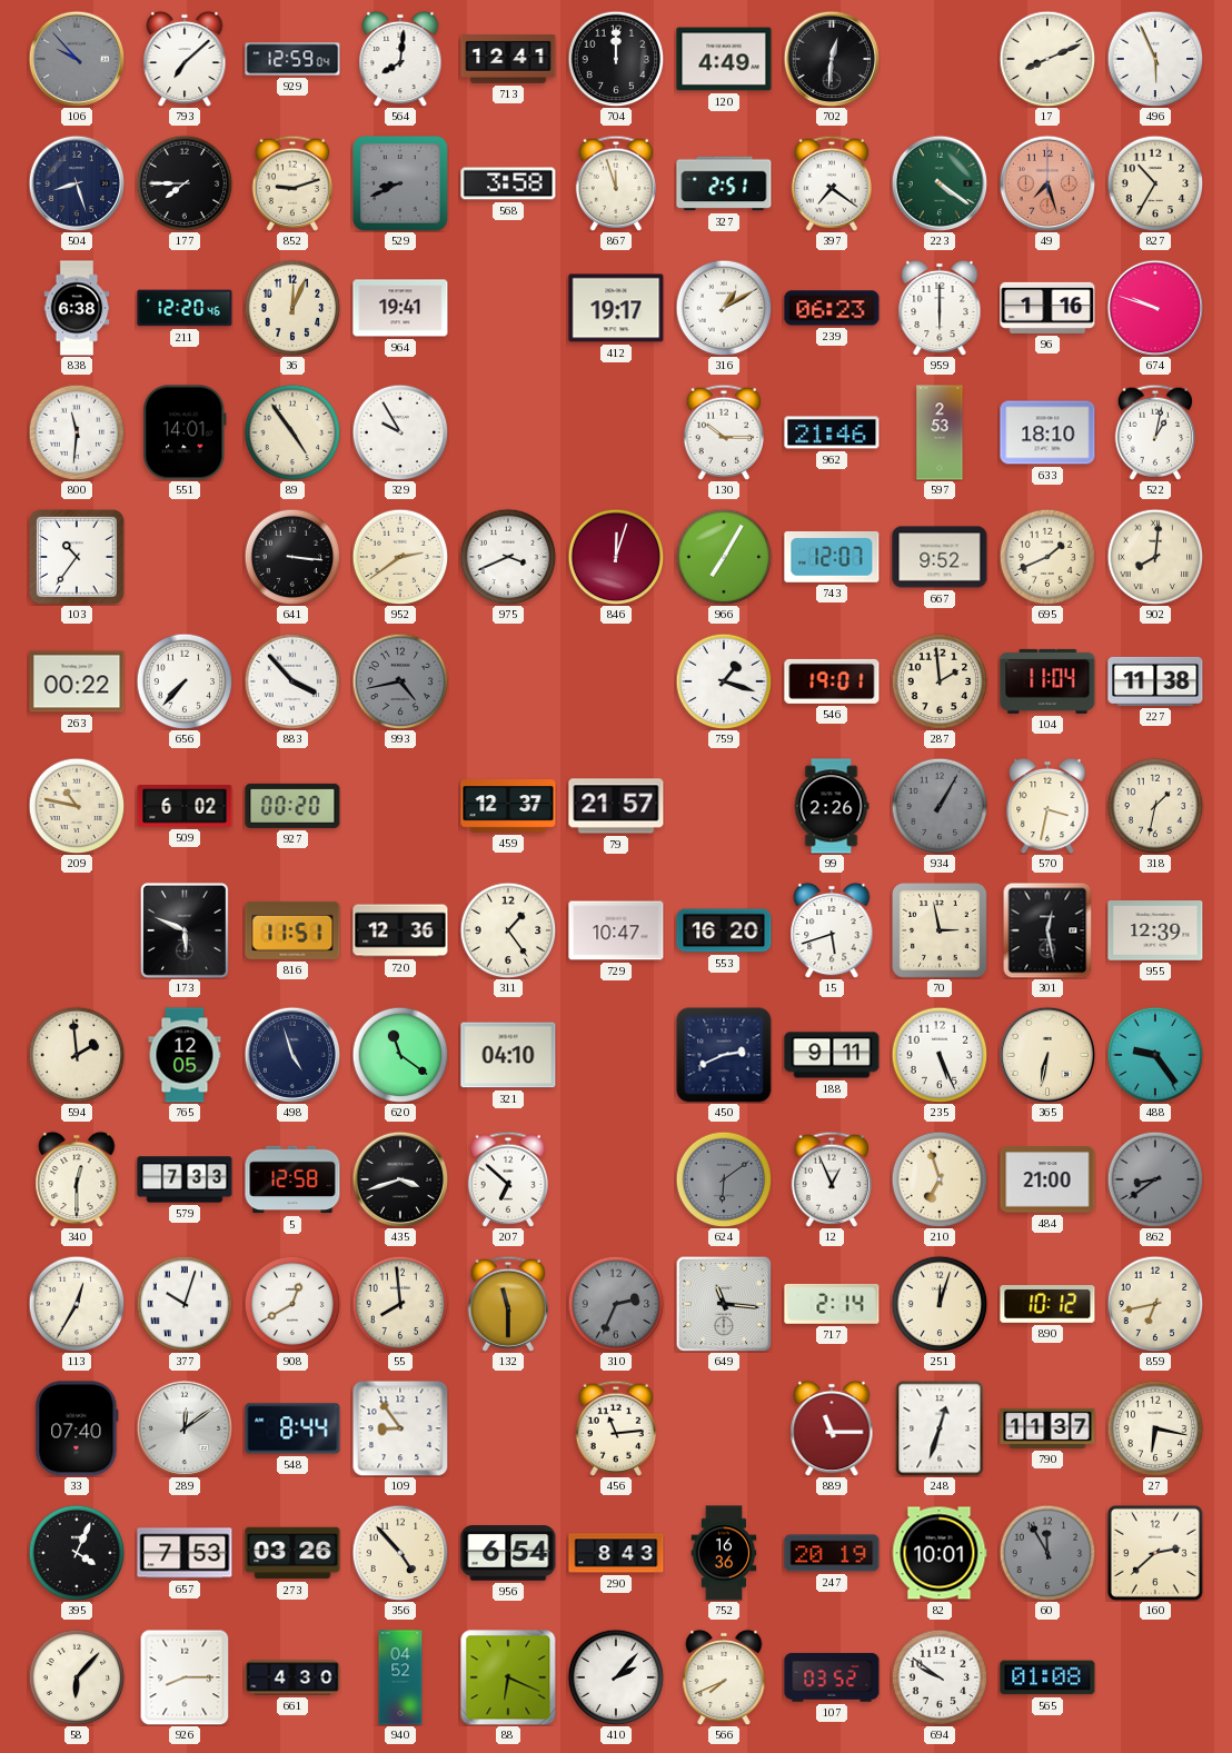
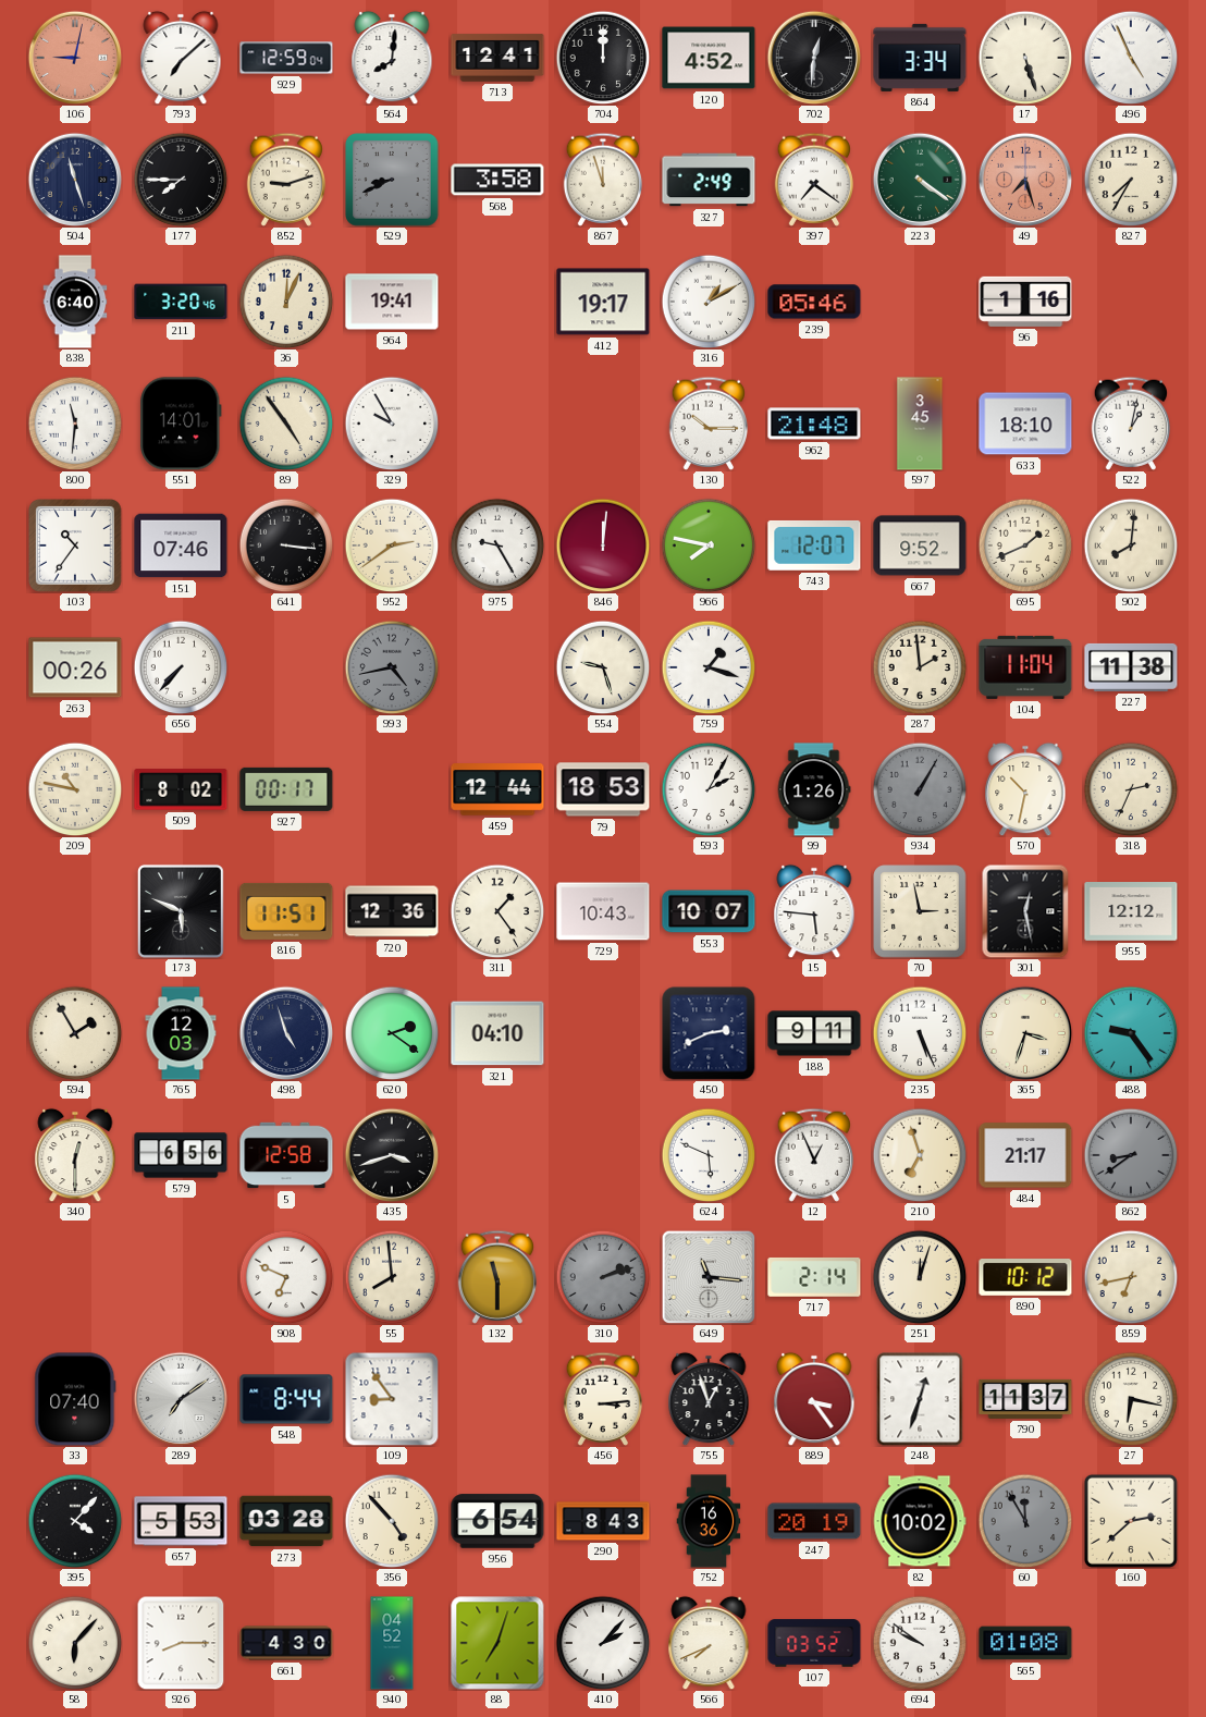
106: 9:53 -> 9:02 (75, 58)
106 dial: grey -> salmon (75, 58)
120: 4:49 -> 4:52 (709, 58)
864: none -> 3:34 (920, 58)
17: 8:11 -> 5:27 (1025, 58)
496: 5:56 -> 4:56 (1131, 58)
504: 8:27 -> 11:27 (75, 180)
327: 2:51 -> 2:49 (709, 180)
827: 10:35 -> 7:35 (1131, 180)
838: 6:38 -> 6:40 (75, 302)
211: 12:20 -> 3:20 (181, 302)
239: 06:23 -> 05:46 (814, 302)
959: 6:00 -> none (940, 308)
674: 9:48 -> none (1155, 308)
962: 21:46 -> 21:48 (814, 424)
597: 2:53 -> 3:45 (920, 424)
151: none -> 07:46 (181, 545)
975: 3:41 -> 9:25 (497, 545)
846: 12:03 -> 12:01 (603, 545)
966: 7:05 -> 7:47 (709, 545)
263: 00:22 -> 00:26 (75, 667)
883: 3:53 -> none (292, 681)
554: none -> 9:27 (603, 667)
546: 19:01 -> none (832, 681)
509: 6:02 -> 8:02 (181, 789)
927: 00:20 -> 00:17 (286, 789)
459: 12:37 -> 12:44 (497, 789)
79: 21:57 -> 18:53 (603, 789)
593: none -> 2:05 (709, 789)
99: 2:26 -> 1:26 (814, 789)
570: 3:32 -> 10:32 (1025, 789)
318: 1:32 -> 2:34 (1131, 789)
729: 10:47 -> 10:43 (603, 911)
553: 16:20 -> 10:07 (709, 911)
15: 5:42 -> 5:46 (814, 911)
955: 12:39 -> 12:12 (1131, 911)
594: 1:59 -> 1:55 (75, 1033)
765: 12:05 -> 12:03 (181, 1033)
620: 11:21 -> 2:21 (392, 1033)
365: 6:32 -> 3:33 (1025, 1033)
579: 7:33 -> 6:56 (181, 1155)
207: 6:52 -> none (507, 1179)
624: 6:09 -> 5:49 (709, 1155)
624 dial: grey -> white (709, 1155)
484: 21:00 -> 21:17 (1025, 1155)
113: 12:35 -> none (77, 1304)
377: 10:03 -> none (185, 1304)
908: 12:40 -> 6:49 (286, 1277)
310: 2:34 -> 2:12 (603, 1277)
289: 12:09 -> 7:09 (181, 1399)
456: 11:14 -> 3:14 (602, 1399)
755: none -> 12:57 (709, 1399)
889: 11:15 -> 3:24 (814, 1399)
395: 4:04 -> 4:07 (75, 1521)
657: 7:53 -> 5:53 (181, 1521)
273: 03:26 -> 03:28 (286, 1521)
82: 10:01 -> 10:02 (920, 1521)
88: 6:19 -> 7:03 (497, 1643)
